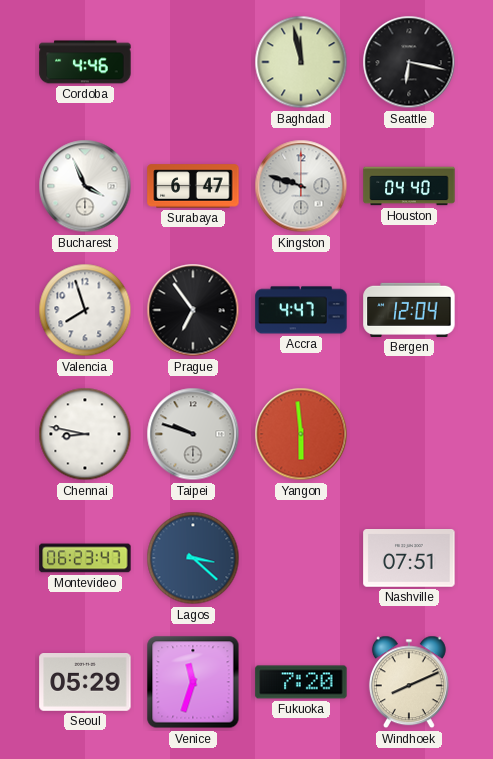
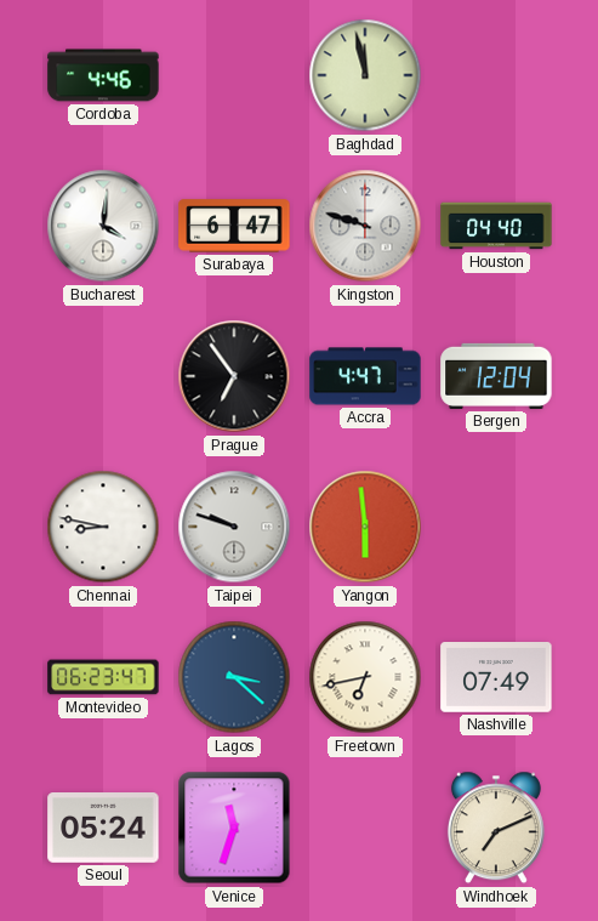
Seattle: 6:17 -> none (409, 62)
Bucharest: 3:56 -> 4:01 (103, 226)
Valencia: 7:57 -> none (85, 310)
Freetown: none -> 6:43 (365, 677)
Nashville: 07:51 -> 07:49 (496, 677)
Seoul: 05:29 -> 05:24 (103, 829)
Fukuoka: 7:20 -> none (301, 682)
Windhoek: 8:11 -> 7:11 (496, 828)
